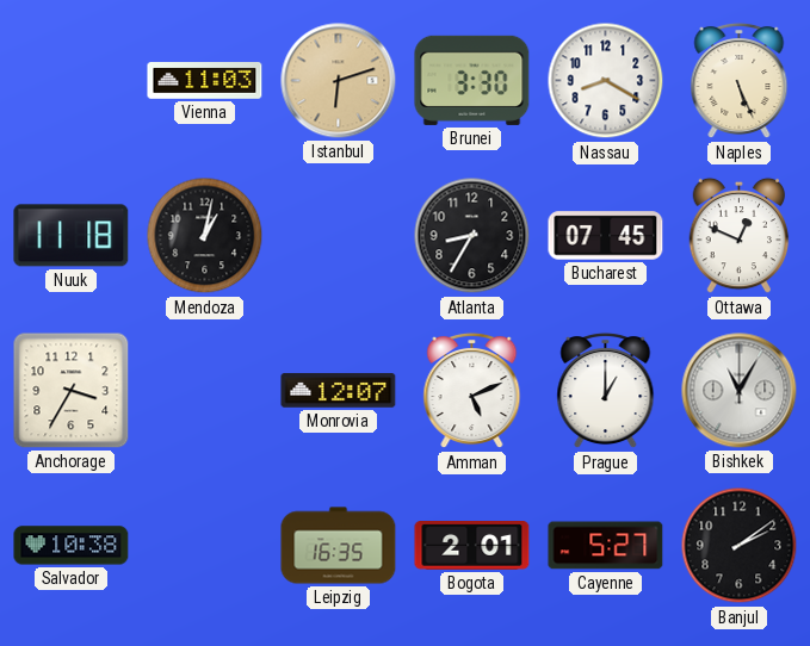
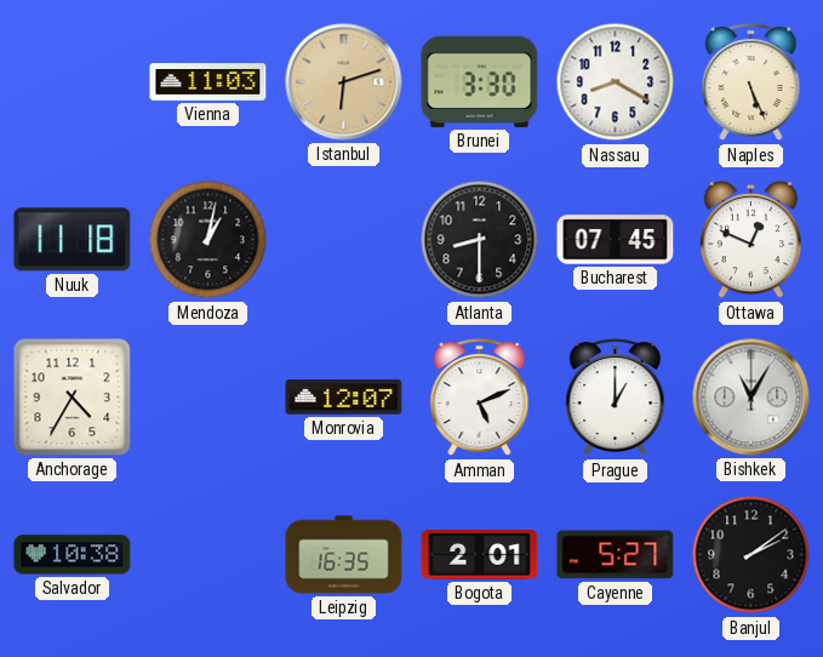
Atlanta: 8:35 -> 8:30 (480, 240)
Anchorage: 3:35 -> 4:35 (73, 398)
